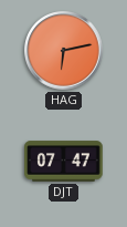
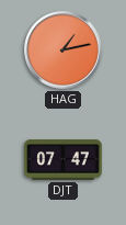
HAG: 6:13 -> 1:13 (64, 50)
